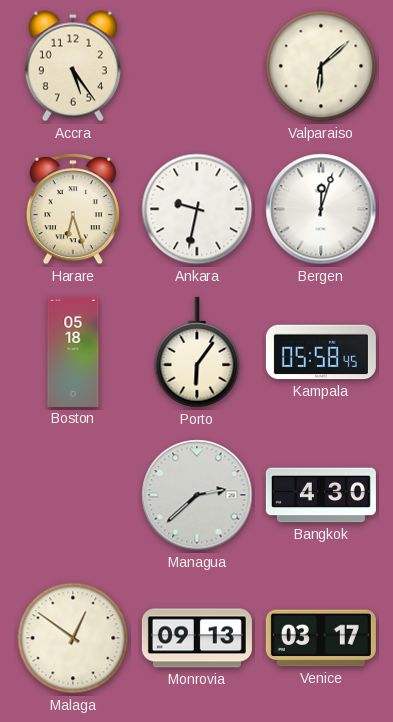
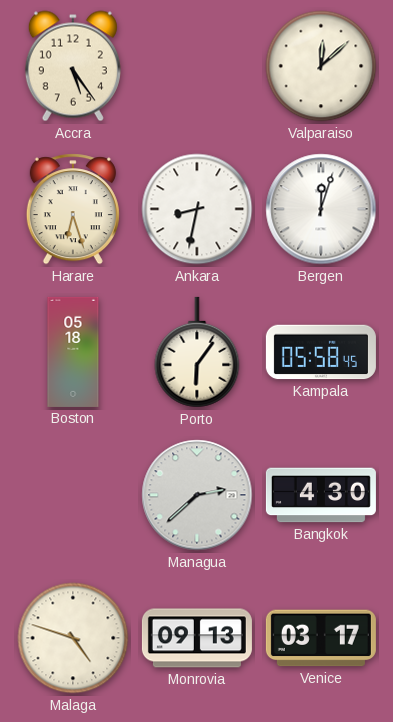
Valparaiso: 6:08 -> 12:08 (321, 66)
Ankara: 9:32 -> 8:32 (197, 209)
Malaga: 12:51 -> 4:48 (73, 638)
